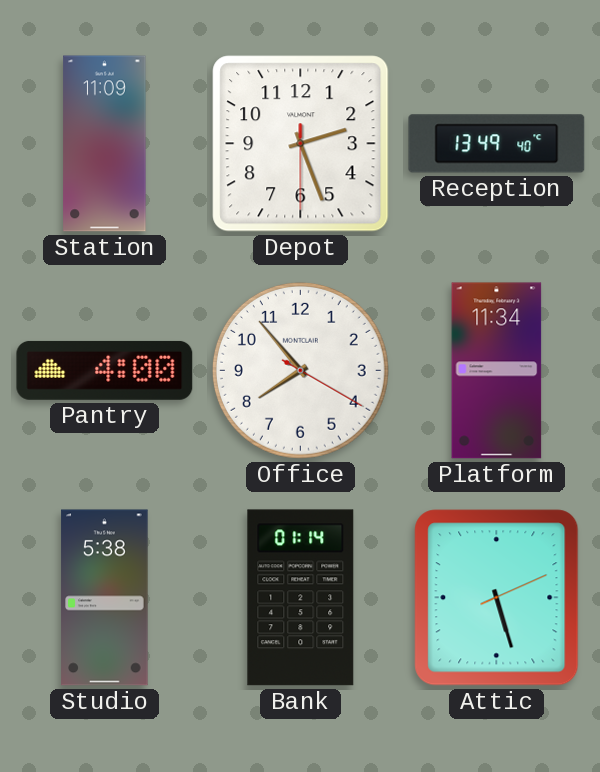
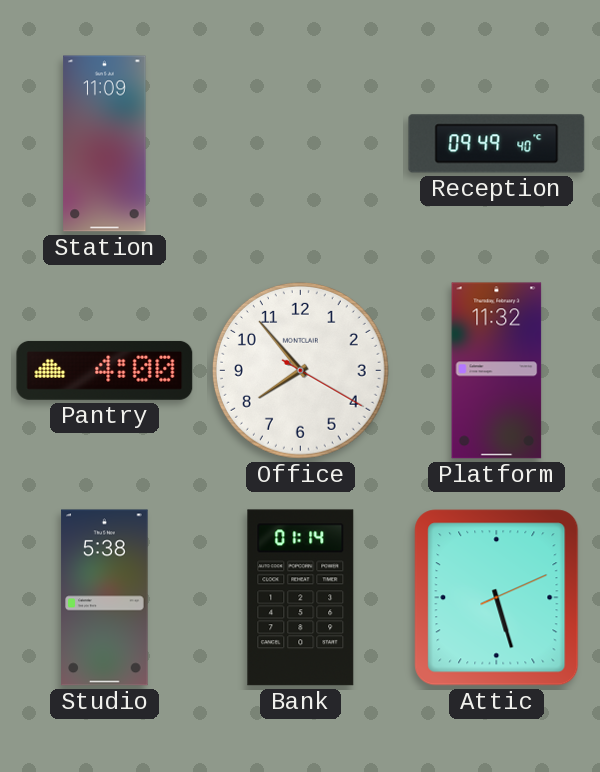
Depot: 2:26 -> none (301, 144)
Reception: 13:49 -> 09:49 (497, 144)
Platform: 11:34 -> 11:32 (497, 371)
